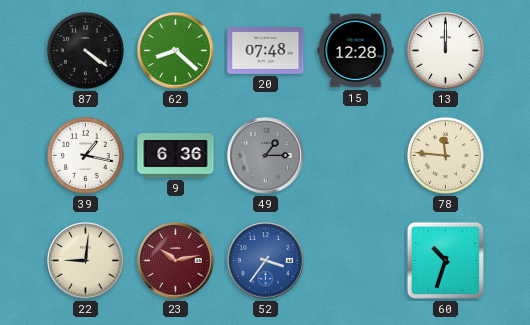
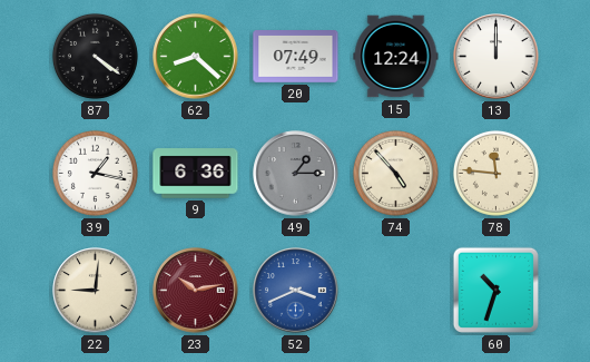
20: 07:48 -> 07:49 (296, 57)
15: 12:28 -> 12:24 (396, 57)
74: none -> 4:53 (395, 173)
52: 3:36 -> 3:41 (296, 291)
